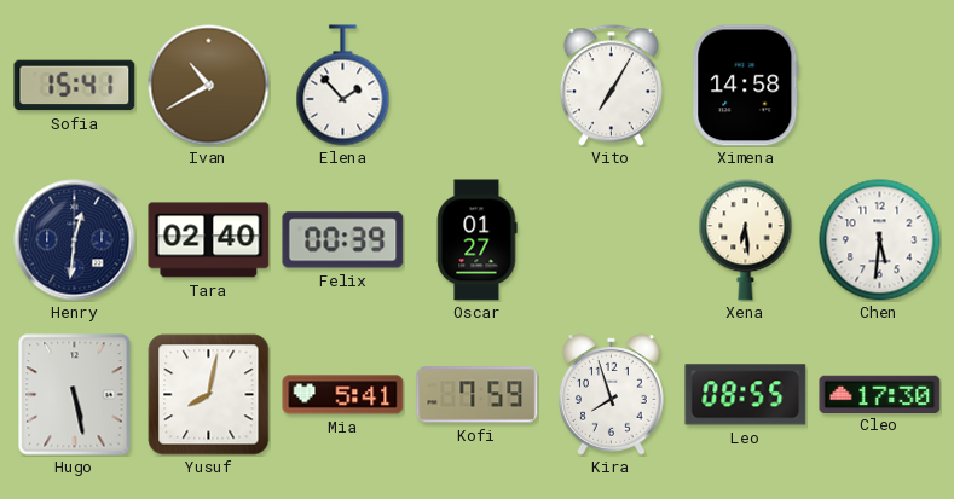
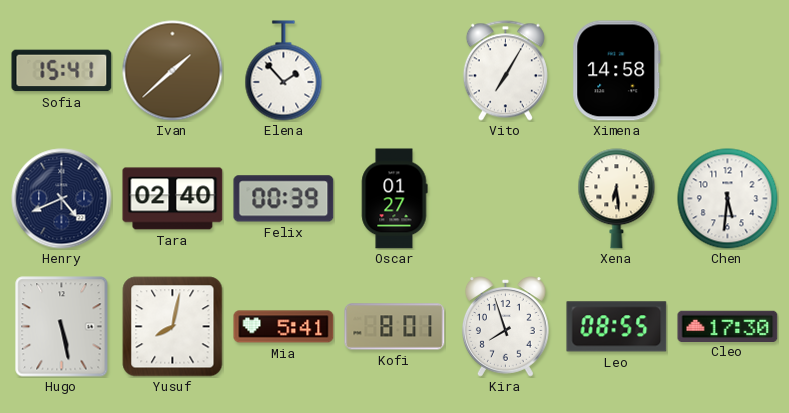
Ivan: 10:40 -> 1:38 (173, 71)
Henry: 12:31 -> 4:41 (62, 199)
Kofi: 7:59 -> 8:01 (395, 327)
